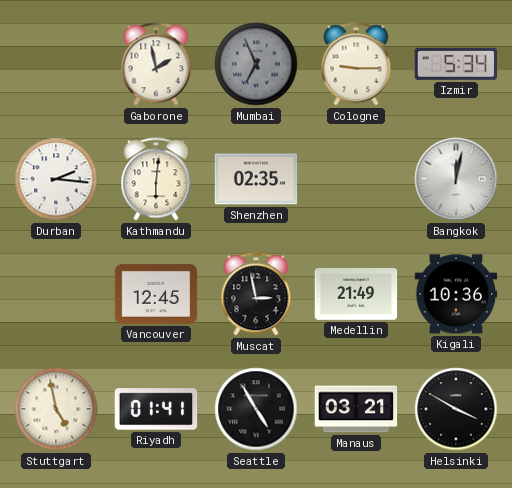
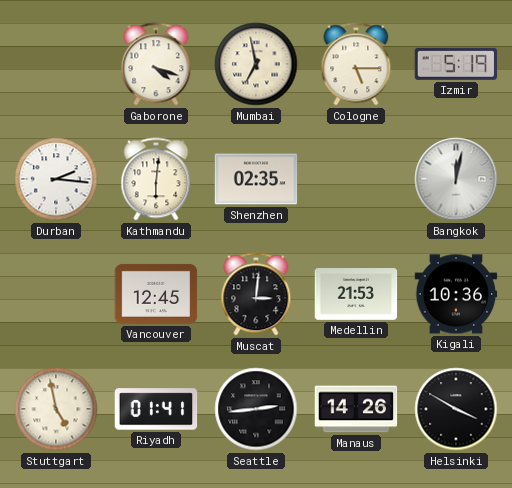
Gaborone: 1:58 -> 4:18 (156, 64)
Mumbai: 6:56 -> 6:58 (256, 64)
Mumbai dial: grey -> cream (256, 64)
Cologne: 9:15 -> 5:15 (356, 64)
Izmir: 5:34 -> 5:19 (456, 64)
Muscat: 2:58 -> 3:01 (256, 294)
Medellin: 21:49 -> 21:53 (356, 295)
Seattle: 4:55 -> 2:44 (256, 409)
Manaus: 03:21 -> 14:26 (356, 409)
